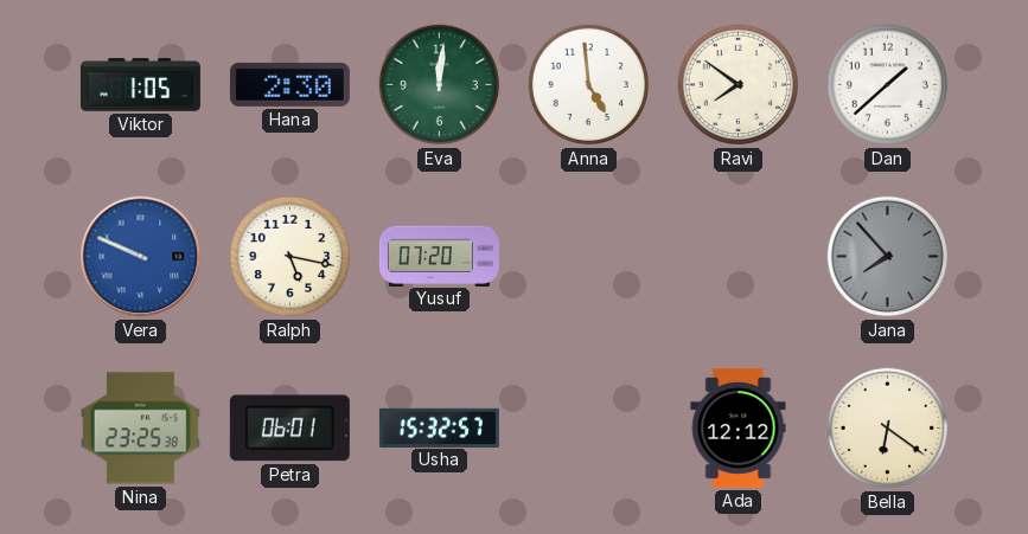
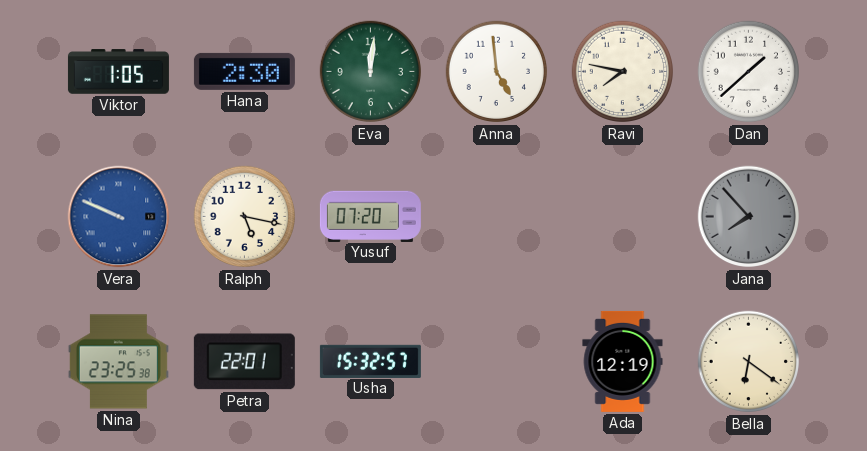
Ravi: 7:51 -> 7:47 (622, 72)
Petra: 06:01 -> 22:01 (244, 362)
Ada: 12:12 -> 12:19 (623, 361)
